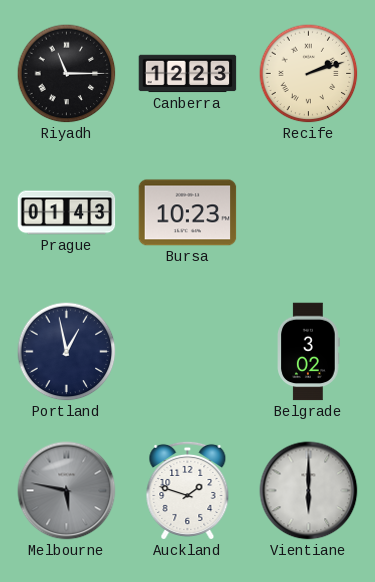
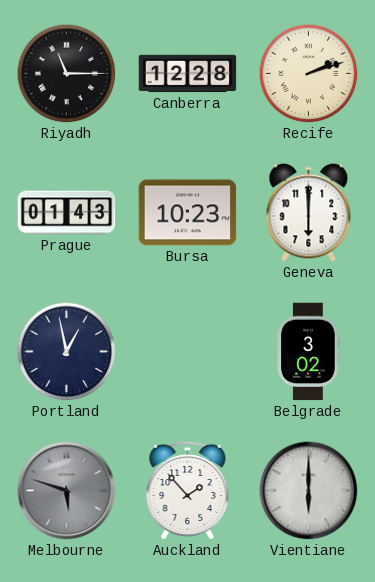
Canberra: 12:23 -> 12:28 (188, 74)
Geneva: none -> 6:00 (309, 213)
Melbourne: 5:47 -> 5:48 (67, 491)
Auckland: 1:48 -> 1:53 (188, 490)
